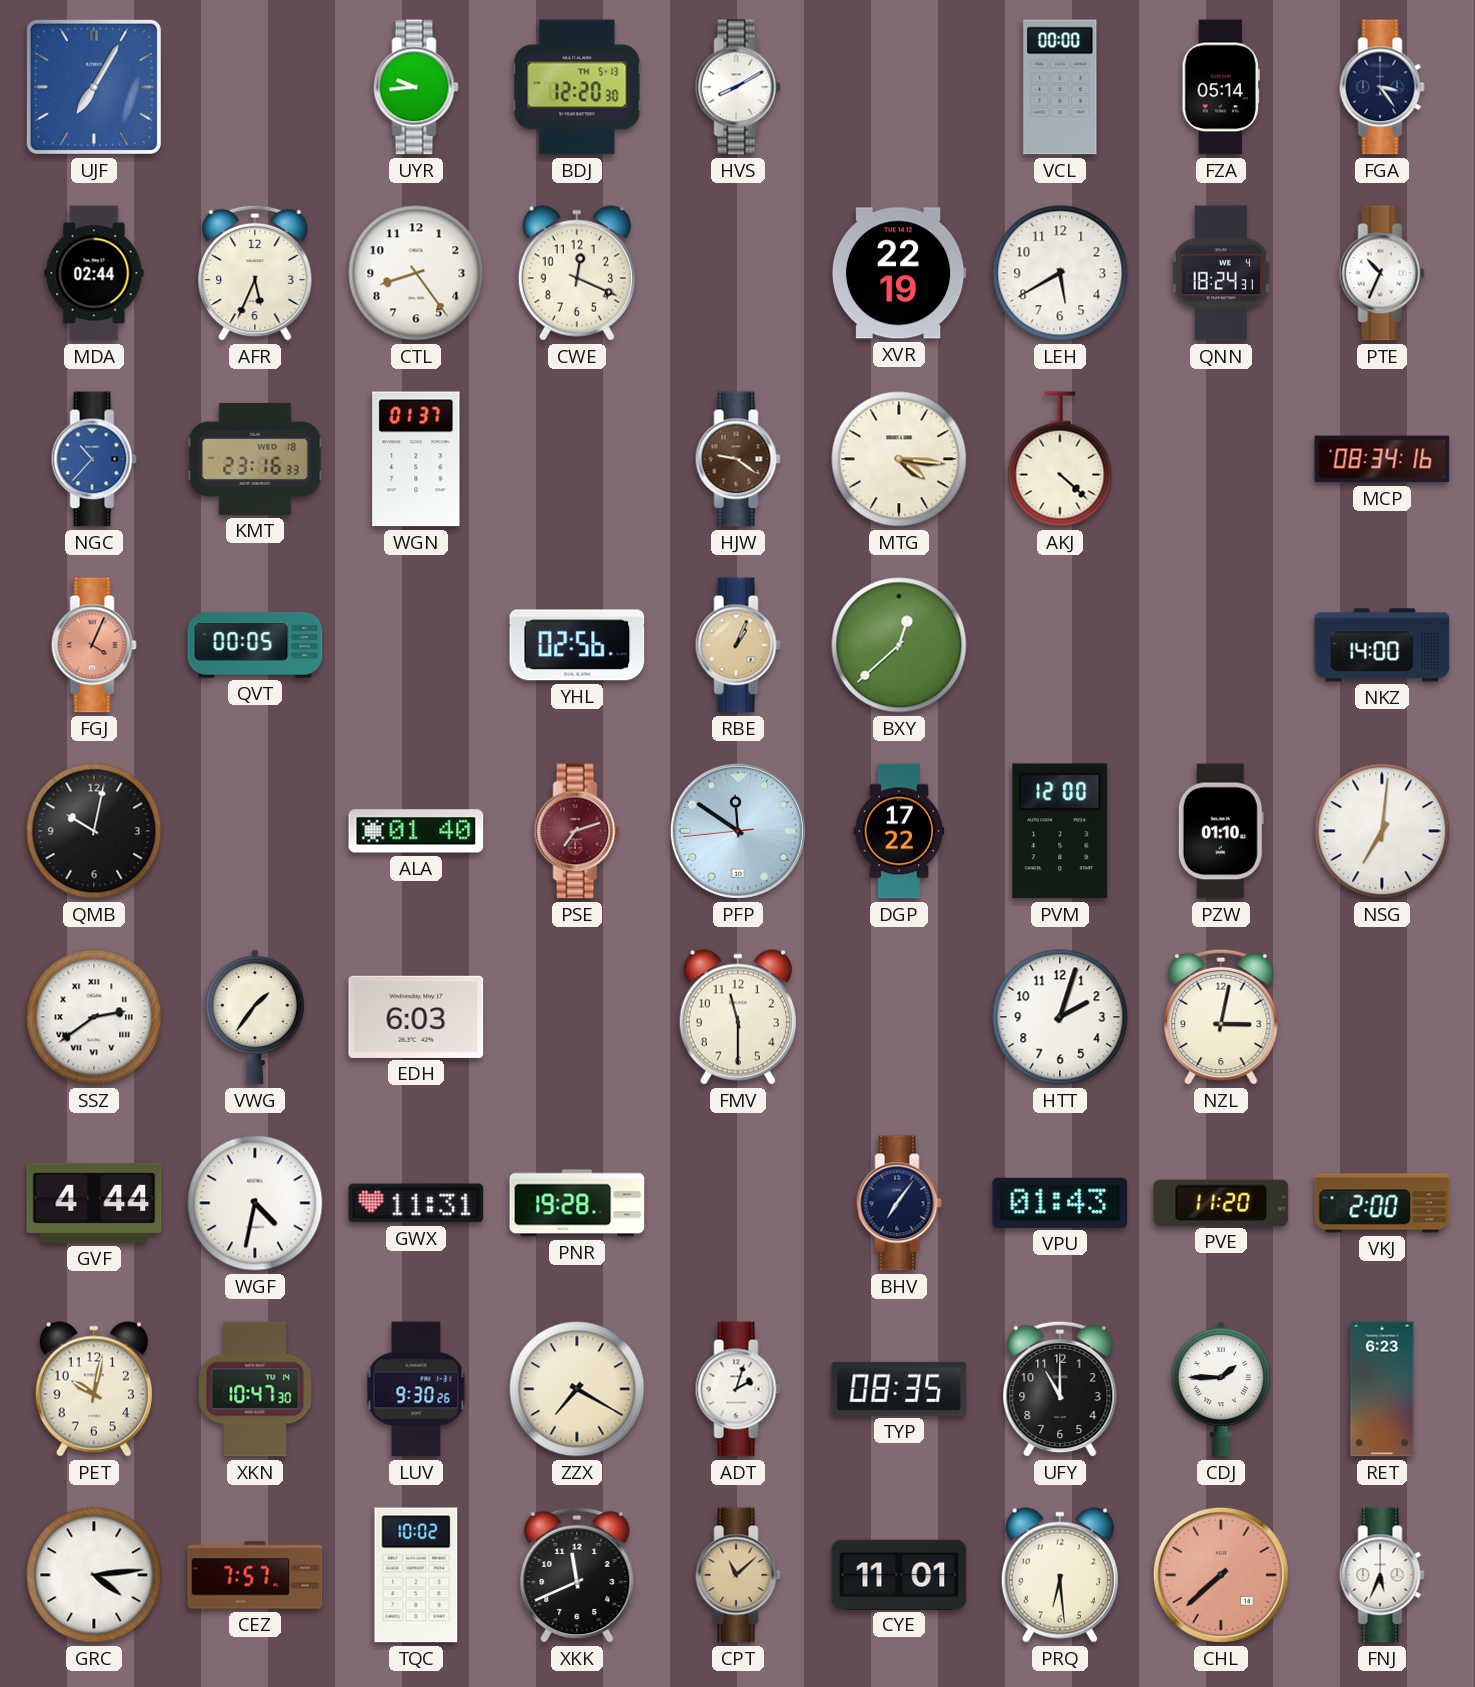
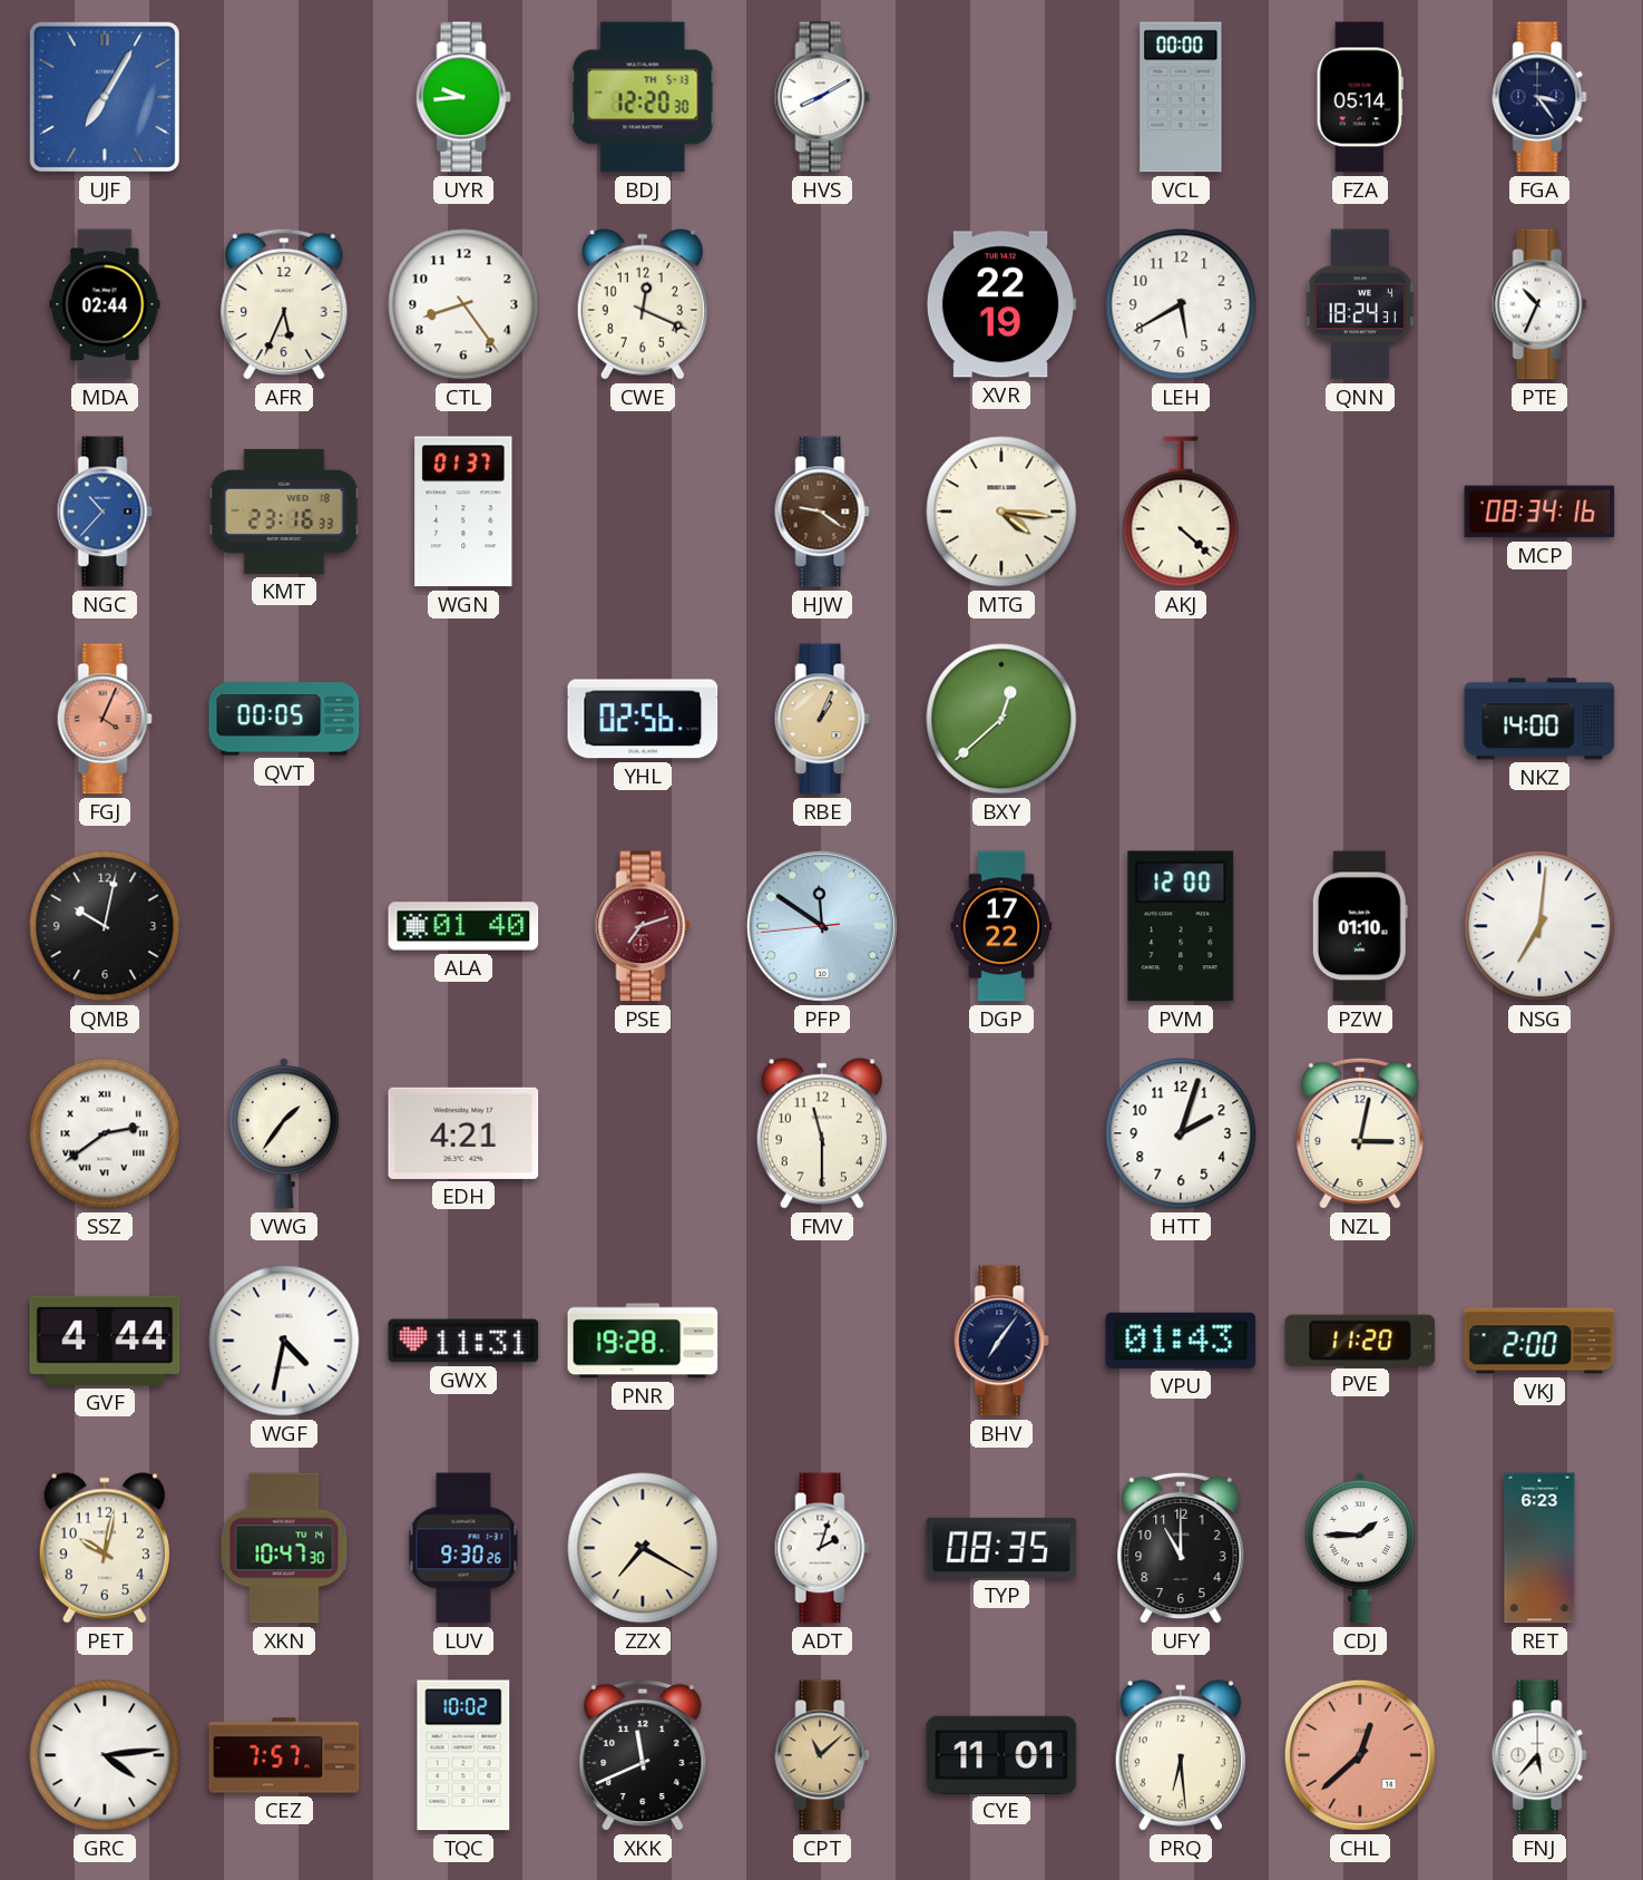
EDH: 6:03 -> 4:21 (463, 1133)
CHL: 7:38 -> 12:38 (1360, 1755)
FNJ: 5:34 -> 5:37 (1539, 1755)
